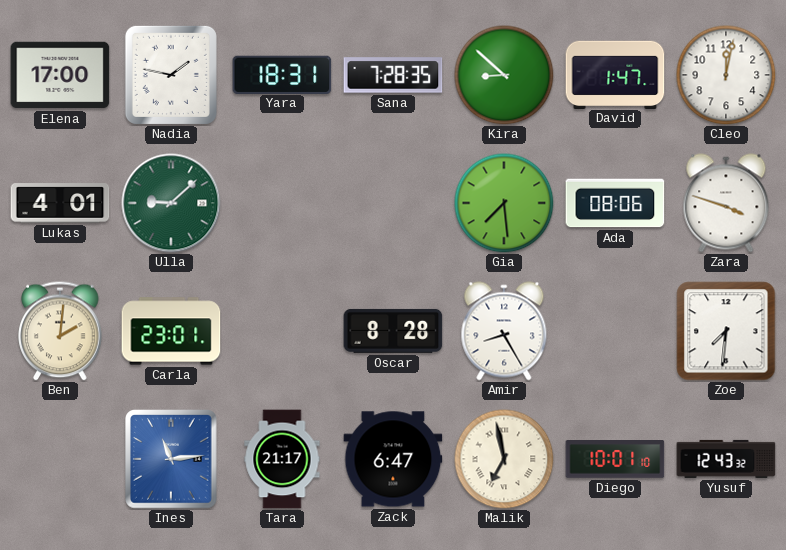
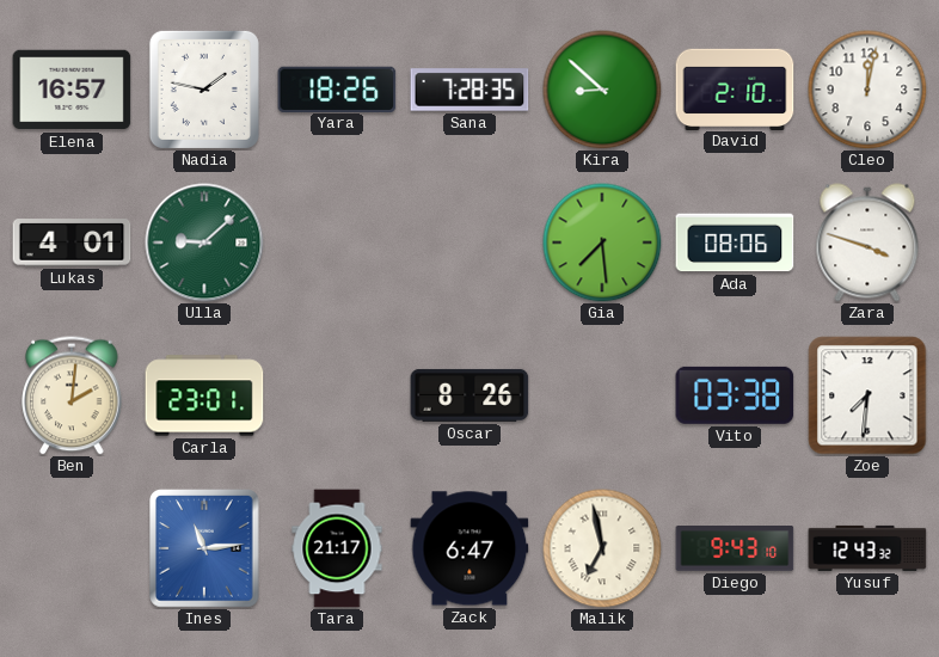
Elena: 17:00 -> 16:57 (72, 90)
Yara: 18:31 -> 18:26 (337, 88)
David: 1:47 -> 2:10 (735, 88)
Oscar: 8:28 -> 8:26 (469, 395)
Amir: 8:25 -> none (504, 331)
Vito: none -> 03:38 (735, 395)
Diego: 10:01 -> 9:43 (735, 549)
